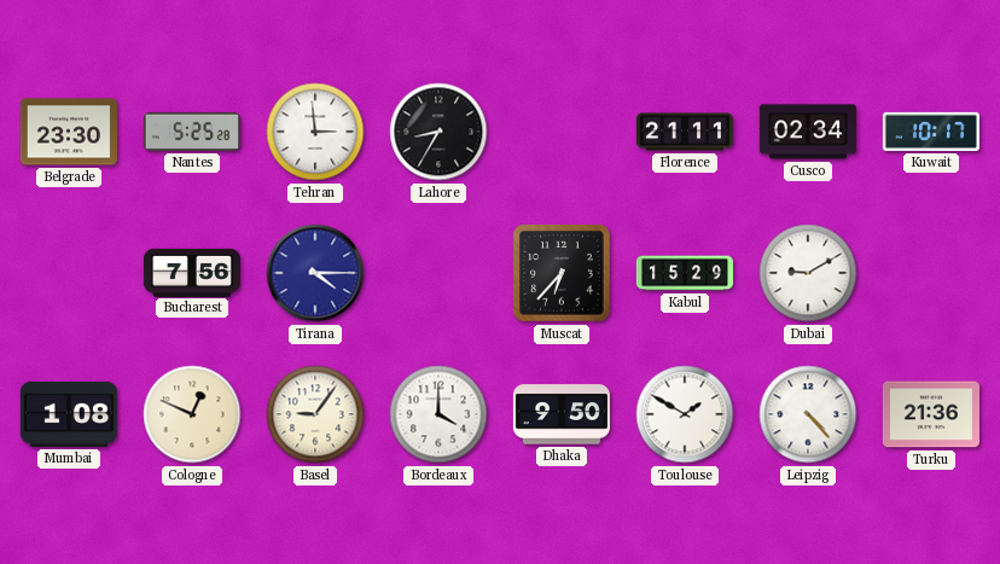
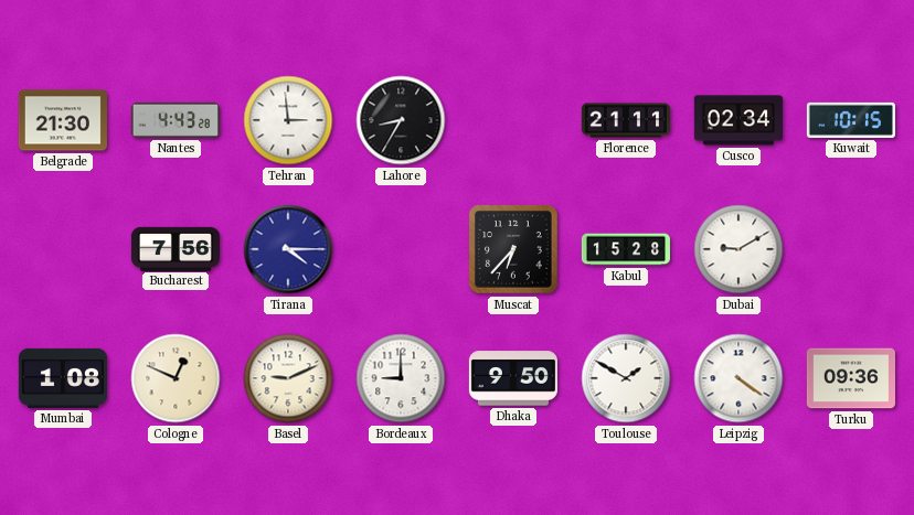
Belgrade: 23:30 -> 21:30 (63, 120)
Nantes: 5:25 -> 4:43 (176, 120)
Kuwait: 10:17 -> 10:15 (851, 120)
Kabul: 15:29 -> 15:28 (625, 249)
Basel: 9:06 -> 9:11 (288, 378)
Bordeaux: 4:00 -> 9:00 (401, 378)
Leipzig: 4:23 -> 4:21 (738, 378)
Turku: 21:36 -> 09:36 (851, 378)
